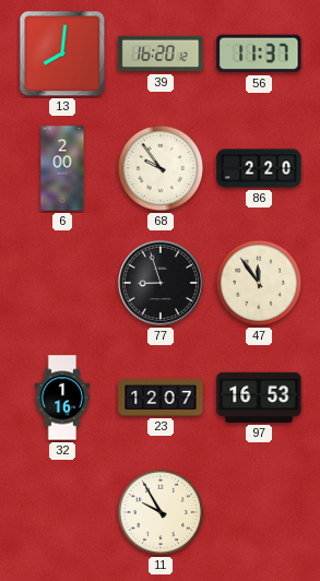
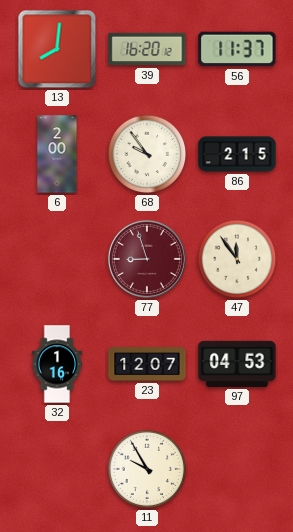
86: 2:20 -> 2:15 (237, 154)
77 dial: black -> burgundy (147, 259)
97: 16:53 -> 04:53 (237, 364)
